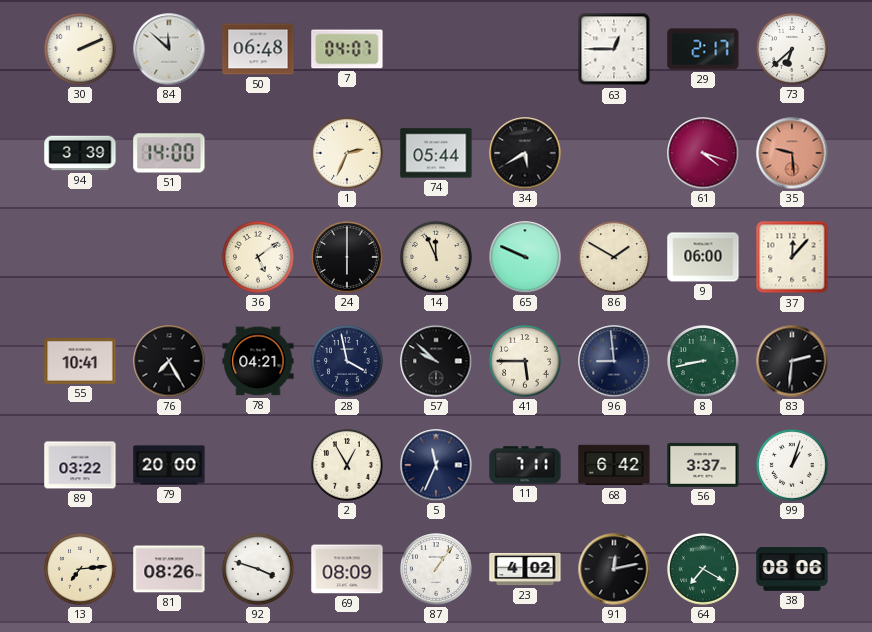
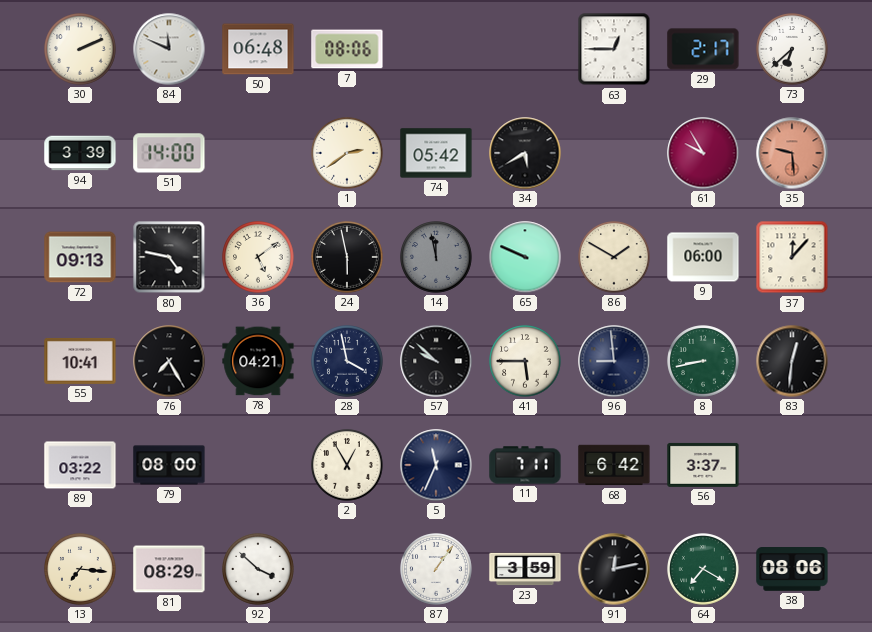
84: 11:52 -> 11:49 (169, 49)
7: 04:07 -> 08:06 (347, 49)
1: 2:34 -> 2:39 (347, 153)
74: 05:44 -> 05:42 (436, 153)
61: 4:18 -> 9:55 (703, 153)
72: none -> 09:13 (80, 257)
80: none -> 4:47 (169, 257)
24: 6:00 -> 5:58 (347, 257)
14: 11:56 -> 11:58 (436, 257)
14 dial: cream -> grey (436, 257)
83: 2:31 -> 12:31 (792, 361)
79: 20:00 -> 08:00 (169, 465)
99: 1:03 -> none (792, 465)
13: 7:14 -> 7:16 (80, 569)
81: 08:26 -> 08:29 (169, 569)
92: 3:48 -> 3:52 (258, 569)
69: 08:09 -> none (347, 569)
23: 4:02 -> 3:59 (525, 569)
